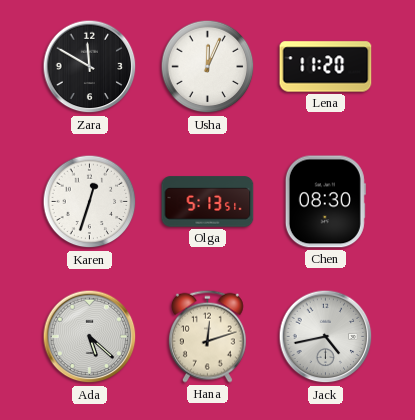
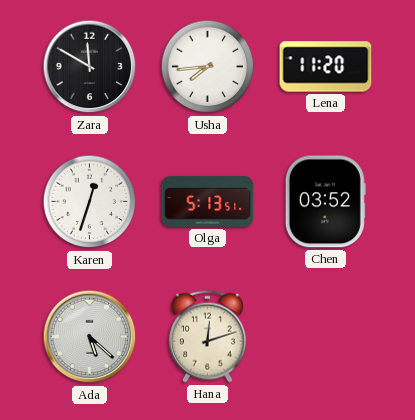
Usha: 12:04 -> 7:44 (208, 67)
Chen: 08:30 -> 03:52 (325, 202)
Jack: 4:43 -> none (326, 337)
